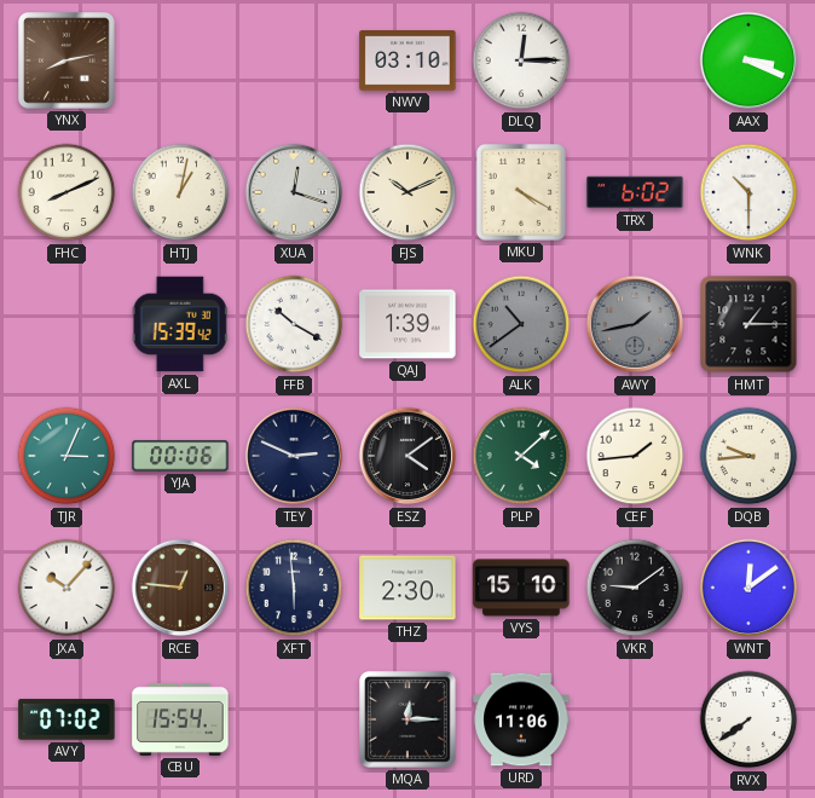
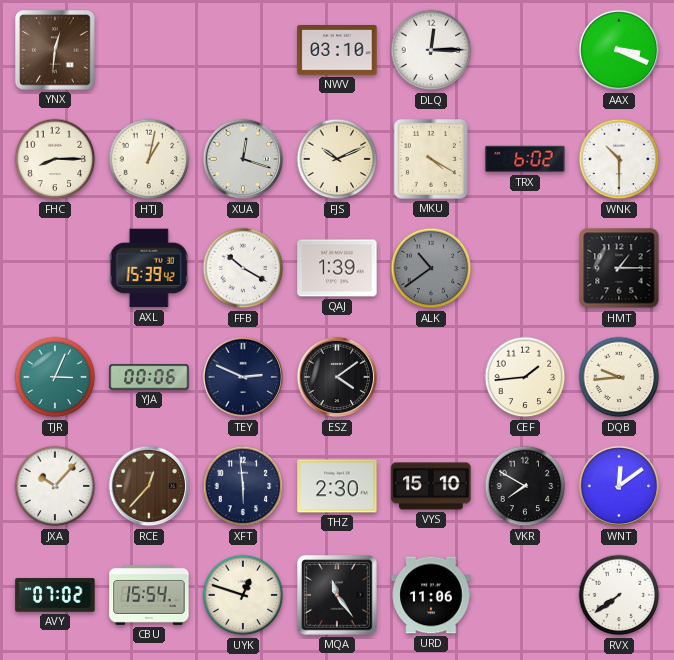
YNX: 8:13 -> 12:31 (56, 51)
FHC: 8:11 -> 8:15 (55, 159)
AWY: 1:43 -> none (635, 324)
PLP: 4:08 -> none (521, 456)
RCE: 12:46 -> 12:37 (149, 486)
VKR: 9:09 -> 7:50 (525, 486)
UYK: none -> 12:48 (243, 595)
MQA: 12:15 -> 11:24 (338, 596)
